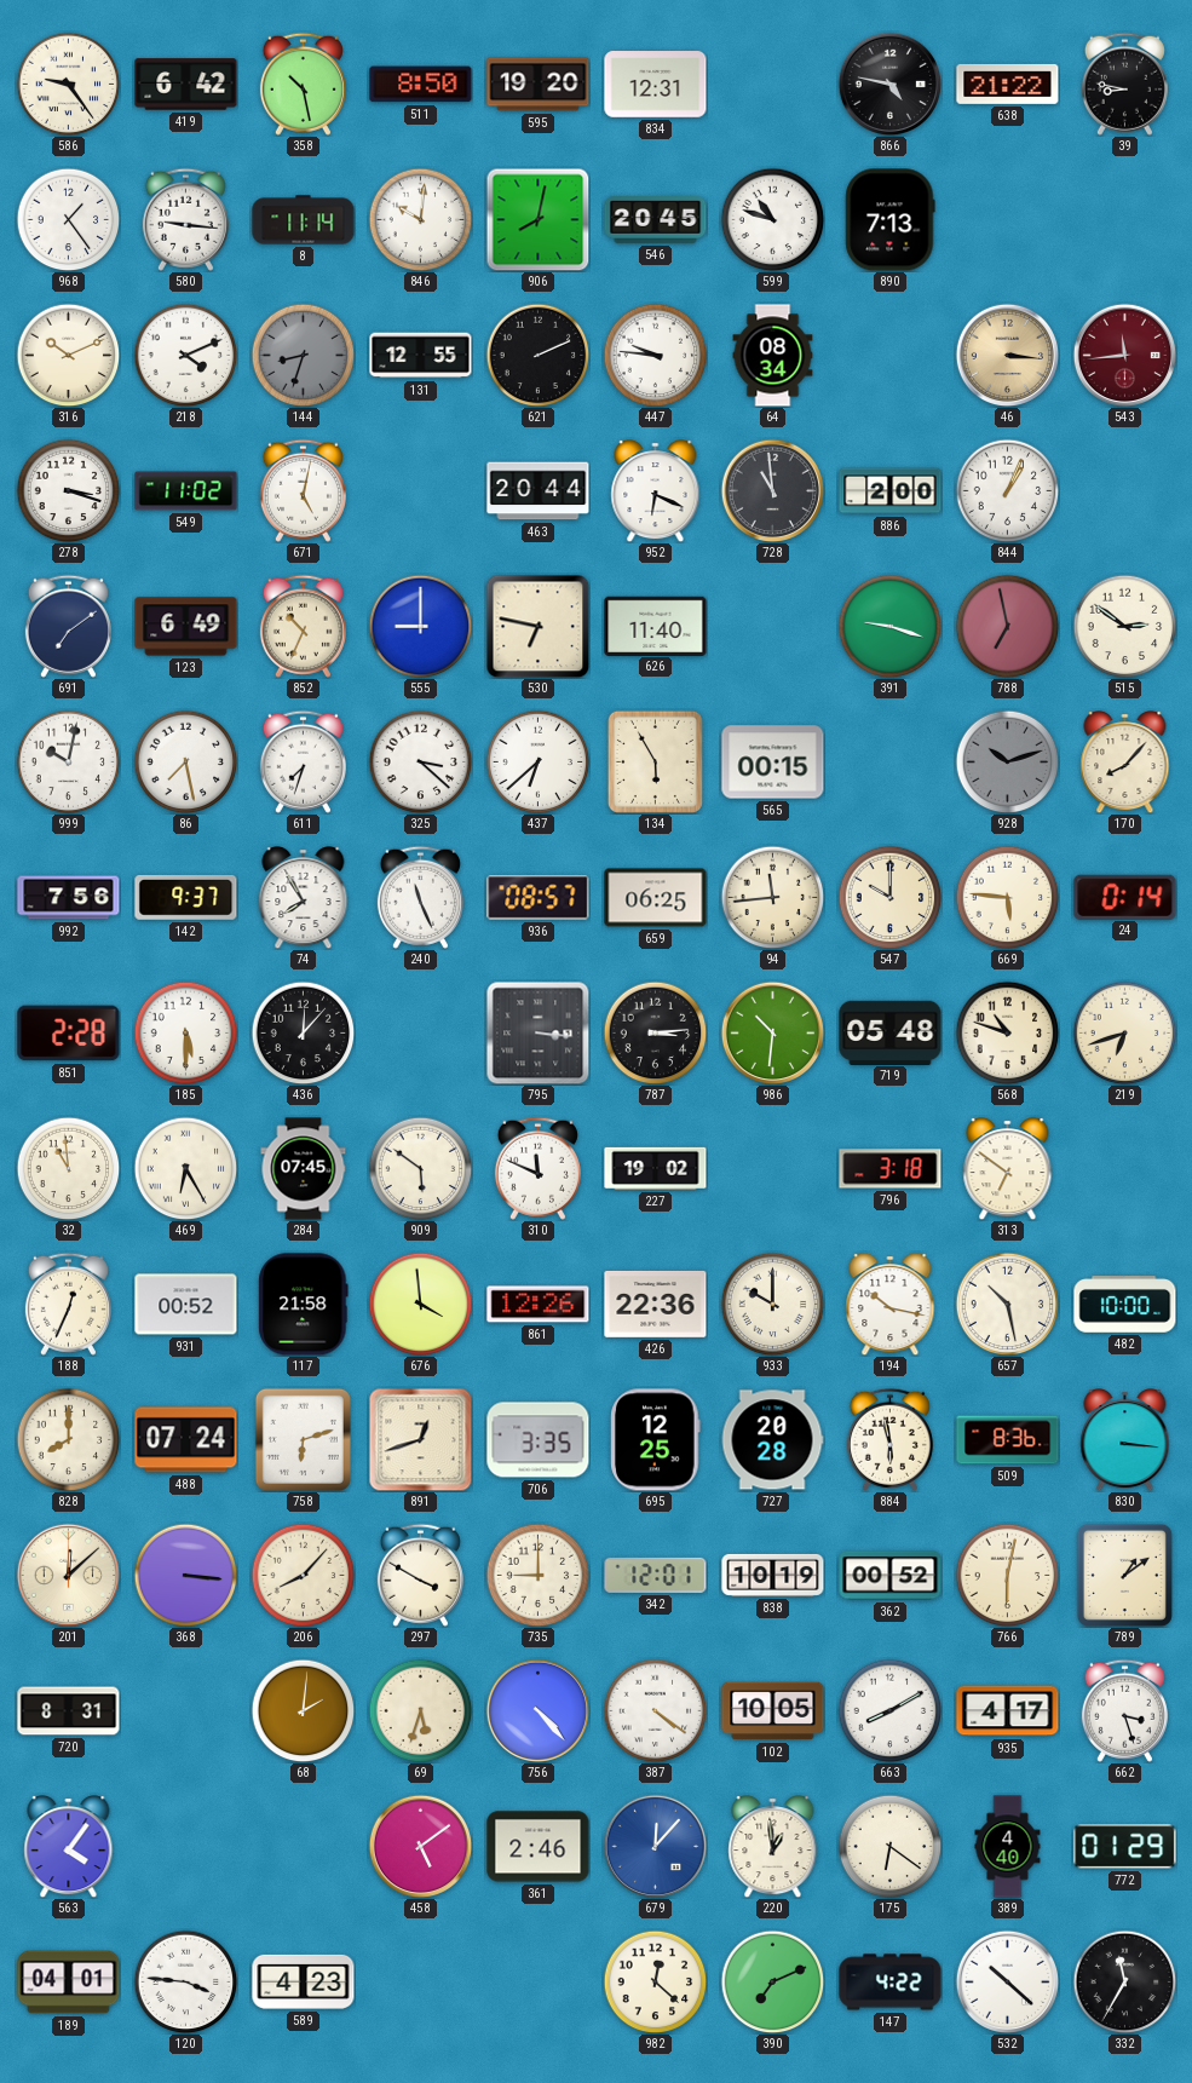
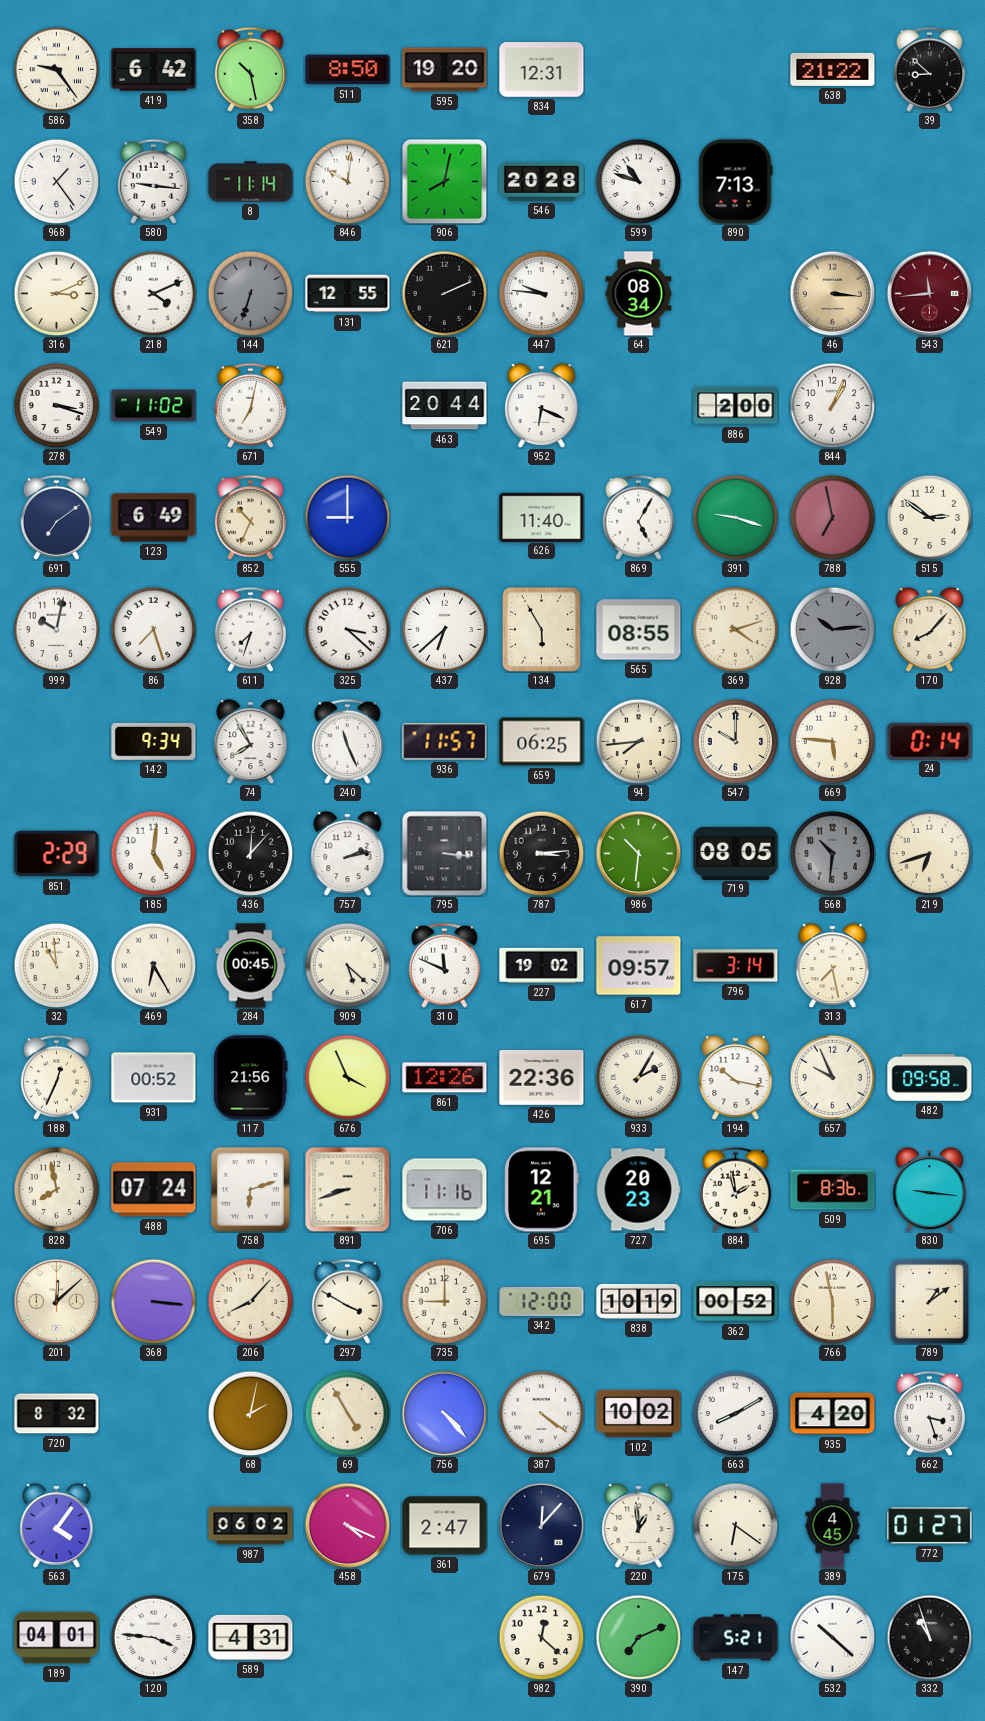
866: 4:47 -> none (889, 84)
39: 8:47 -> 8:52 (929, 69)
546: 20:45 -> 20:28 (542, 182)
316: 10:11 -> 3:11 (56, 293)
144: 8:33 -> 6:33 (250, 293)
671: 5:02 -> 7:02 (250, 405)
728: 10:59 -> none (772, 490)
530: 6:47 -> none (537, 626)
869: none -> 5:05 (638, 517)
86: 7:28 -> 7:27 (153, 629)
565: 00:15 -> 08:55 (639, 630)
369: none -> 4:12 (735, 629)
928: 10:12 -> 10:14 (832, 629)
992: 7:56 -> none (69, 898)
142: 9:37 -> 9:34 (154, 741)
936: 08:57 -> 11:57 (445, 742)
94: 11:44 -> 7:44 (638, 741)
851: 2:28 -> 2:29 (57, 854)
185: 5:30 -> 5:01 (153, 853)
757: none -> 2:13 (348, 854)
719: 05:48 -> 08:05 (736, 853)
568: 10:48 -> 10:31 (832, 853)
568 dial: cream -> grey (832, 853)
284: 07:45 -> 00:45 (251, 966)
909: 5:51 -> 5:22 (347, 965)
617: none -> 09:57 (639, 966)
796: 3:18 -> 3:14 (736, 966)
313: 6:51 -> 7:28 (833, 966)
117: 21:58 -> 21:56 (251, 1078)
676: 3:59 -> 3:56 (347, 1077)
933: 10:00 -> 2:05 (638, 1077)
657: 10:28 -> 9:56 (832, 1077)
482: 10:00 -> 09:58 (930, 1078)
828: 8:00 -> 7:58 (56, 1189)
891: 12:42 -> 8:42 (347, 1189)
706: 3:35 -> 11:16 (445, 1190)
695: 12:25 -> 12:21 (542, 1190)
727: 20:28 -> 20:23 (638, 1190)
884: 5:58 -> 1:58 (735, 1189)
830: 3:16 -> 9:16 (930, 1190)
342: 12:01 -> 12:00 (542, 1301)
766: 6:02 -> 5:58 (832, 1301)
720: 8:31 -> 8:32 (57, 1414)
68: 2:01 -> 2:02 (250, 1413)
69: 5:33 -> 4:55 (347, 1413)
102: 10:05 -> 10:02 (639, 1414)
935: 4:17 -> 4:20 (833, 1414)
987: none -> 06:02 (251, 1526)
458: 5:09 -> 4:19 (347, 1525)
361: 2:46 -> 2:47 (445, 1526)
679 dial: blue -> navy (541, 1525)
389: 4:40 -> 4:45 (833, 1526)
772: 01:29 -> 01:27 (930, 1526)
589: 4:23 -> 4:31 (251, 1637)
147: 4:22 -> 5:21 (736, 1638)
332: 11:35 -> 10:57 (929, 1637)
